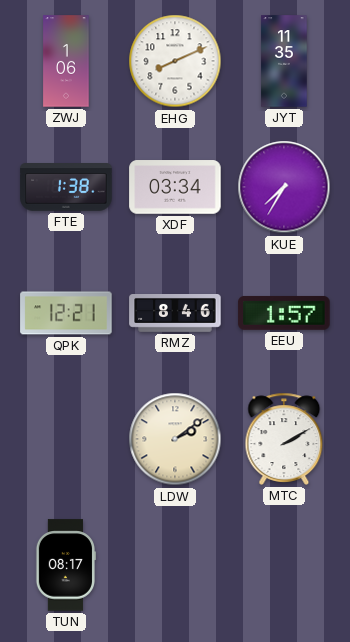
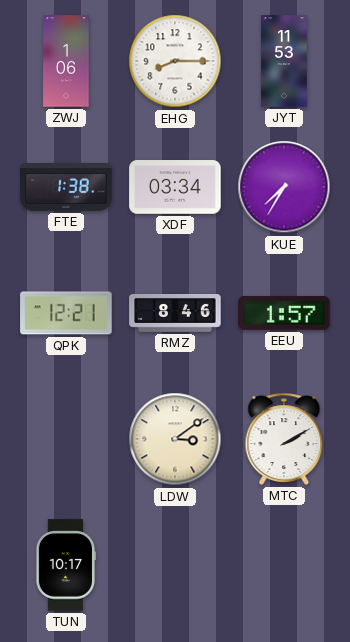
EHG: 8:11 -> 8:15 (175, 61)
JYT: 11:35 -> 11:53 (284, 61)
LDW: 2:09 -> 3:09 (175, 439)
TUN: 08:17 -> 10:17 (65, 565)
